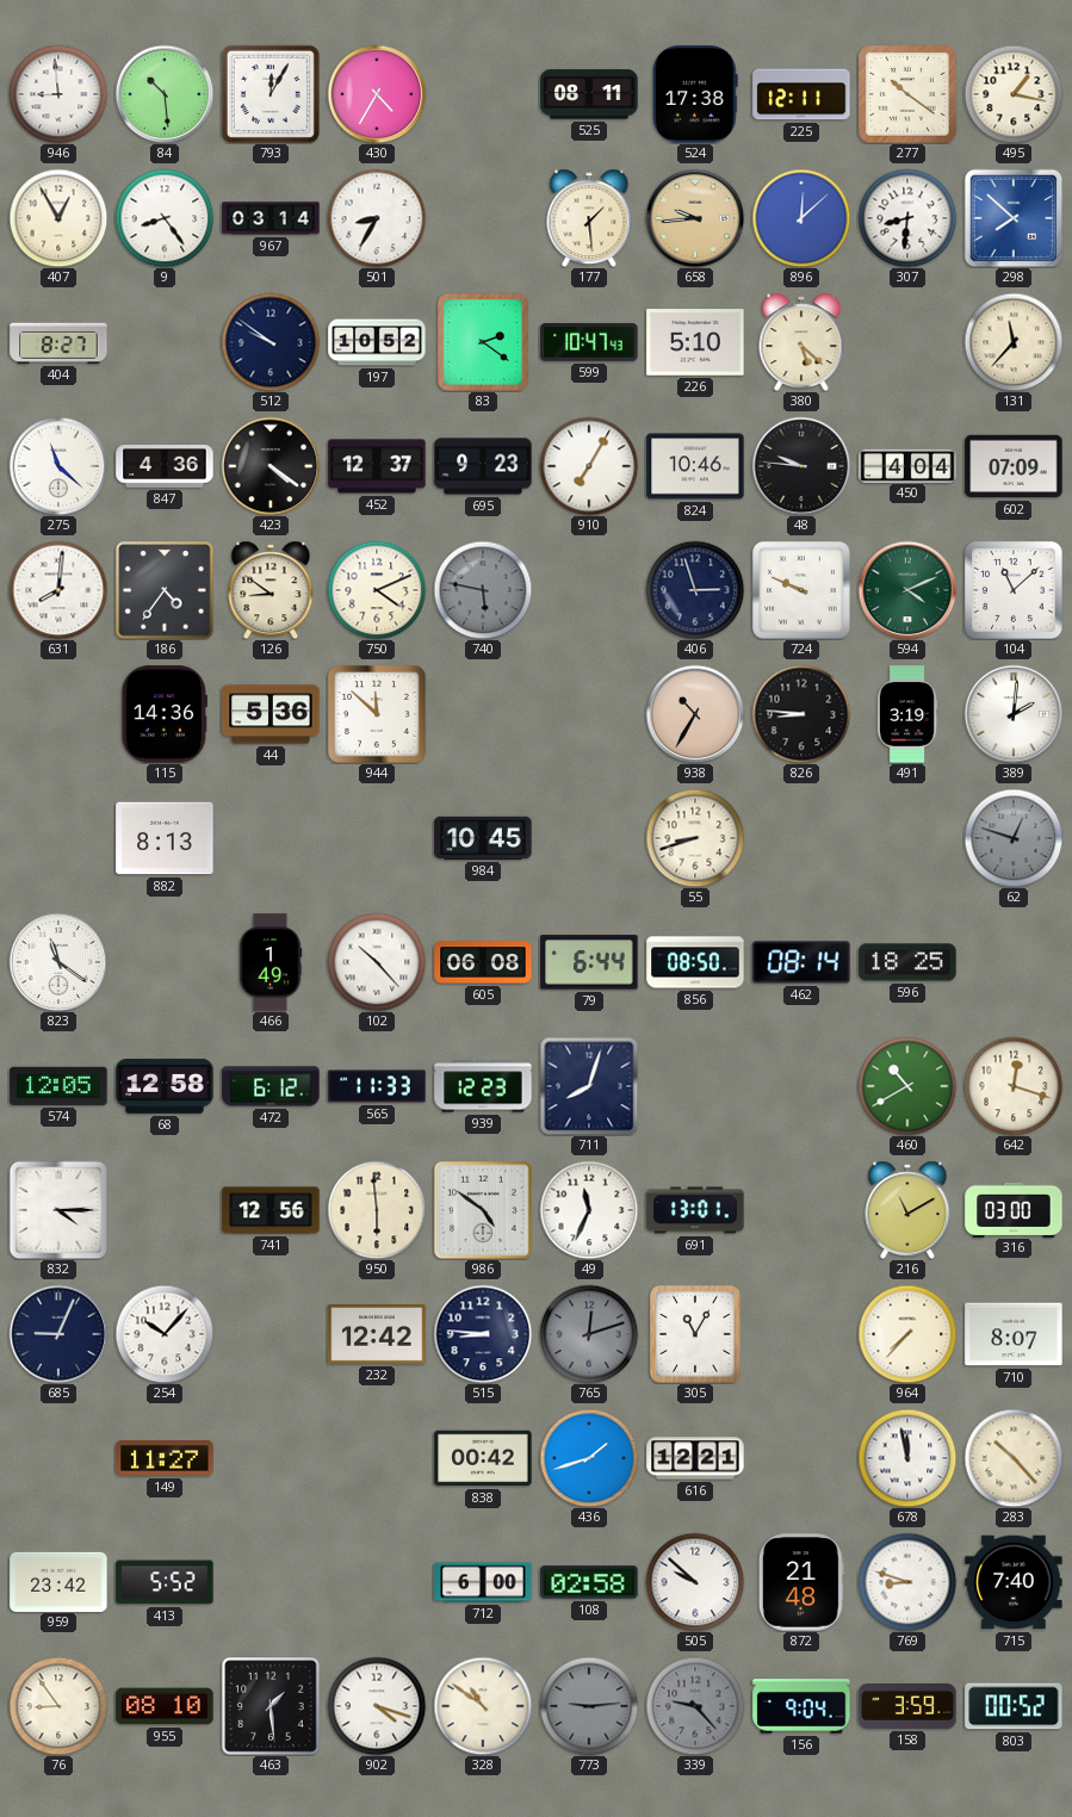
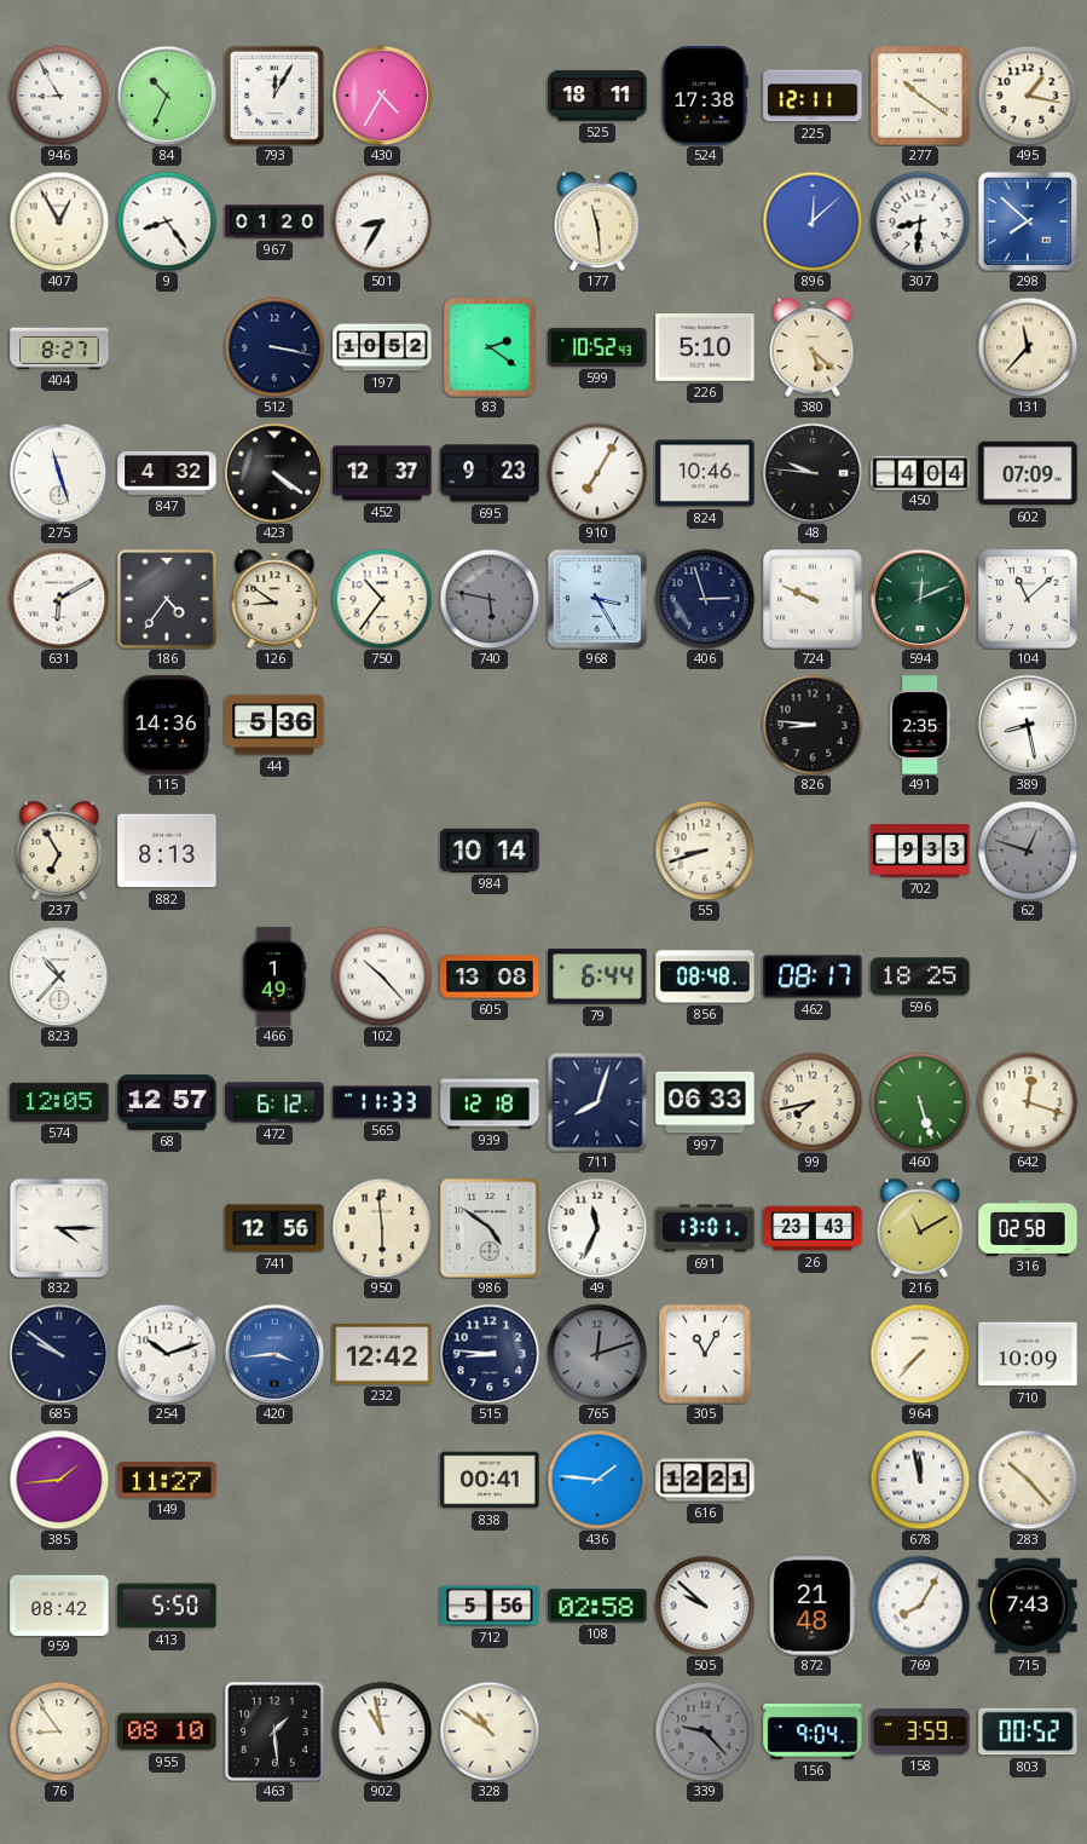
946: 8:59 -> 8:55 (59, 96)
84: 10:29 -> 10:34 (167, 96)
525: 08:11 -> 18:11 (597, 96)
967: 03:14 -> 01:20 (274, 221)
177: 1:29 -> 11:29 (597, 221)
658: 9:44 -> none (695, 218)
512: 9:51 -> 3:17 (274, 347)
599: 10:47 -> 10:52 (597, 347)
275: 11:22 -> 11:27 (59, 473)
847: 4:36 -> 4:32 (167, 474)
631: 8:01 -> 6:10 (59, 599)
750: 4:11 -> 10:36 (382, 599)
968: none -> 3:25 (597, 599)
594: 4:11 -> 12:11 (920, 599)
944: 11:52 -> none (377, 714)
938: 10:35 -> none (695, 714)
491: 3:19 -> 2:35 (920, 725)
389: 2:01 -> 8:28 (1028, 725)
237: none -> 6:55 (59, 851)
984: 10:45 -> 10:14 (490, 851)
702: none -> 9:33 (920, 851)
823: 11:21 -> 10:37 (59, 976)
605: 06:08 -> 13:08 (490, 976)
856: 08:50 -> 08:48 (705, 976)
462: 08:14 -> 08:17 (813, 976)
68: 12:58 -> 12:57 (167, 1102)
939: 12:23 -> 12:18 (490, 1102)
997: none -> 06:33 (705, 1102)
99: none -> 7:43 (813, 1102)
460: 10:40 -> 5:27 (920, 1102)
26: none -> 23:43 (813, 1228)
316: 03:00 -> 02:58 (1028, 1227)
685: 9:04 -> 9:51 (59, 1354)
254: 10:07 -> 10:12 (167, 1354)
420: none -> 3:44 (274, 1354)
710: 8:07 -> 10:09 (1028, 1354)
385: none -> 1:44 (59, 1480)
838: 00:42 -> 00:41 (490, 1480)
436: 1:42 -> 1:46 (597, 1480)
959: 23:42 -> 08:42 (59, 1604)
413: 5:52 -> 5:50 (167, 1606)
712: 6:00 -> 5:56 (490, 1606)
769: 8:48 -> 8:05 (920, 1606)
715: 7:40 -> 7:43 (1028, 1606)
902: 4:18 -> 10:58 (382, 1731)
773: 9:14 -> none (589, 1706)
